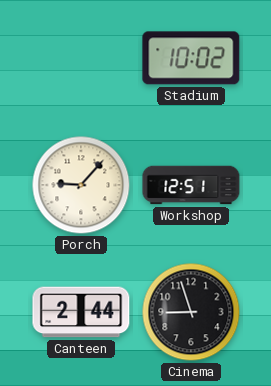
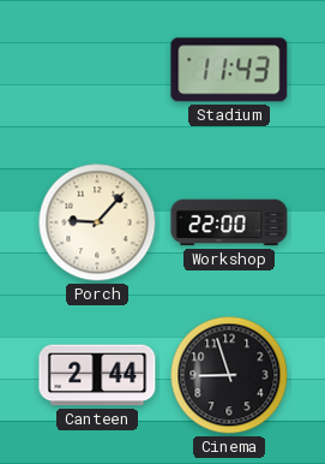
Stadium: 10:02 -> 11:43 (229, 70)
Workshop: 12:51 -> 22:00 (229, 222)
